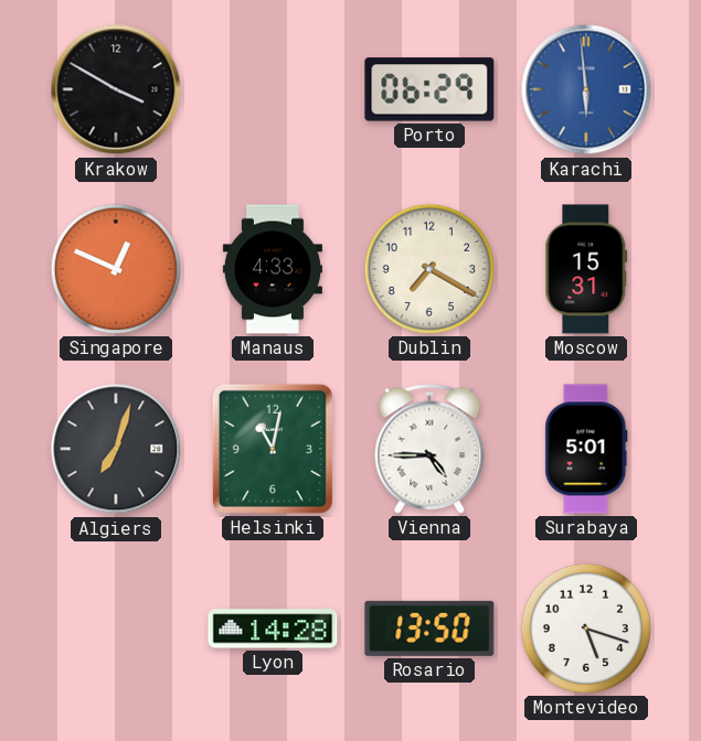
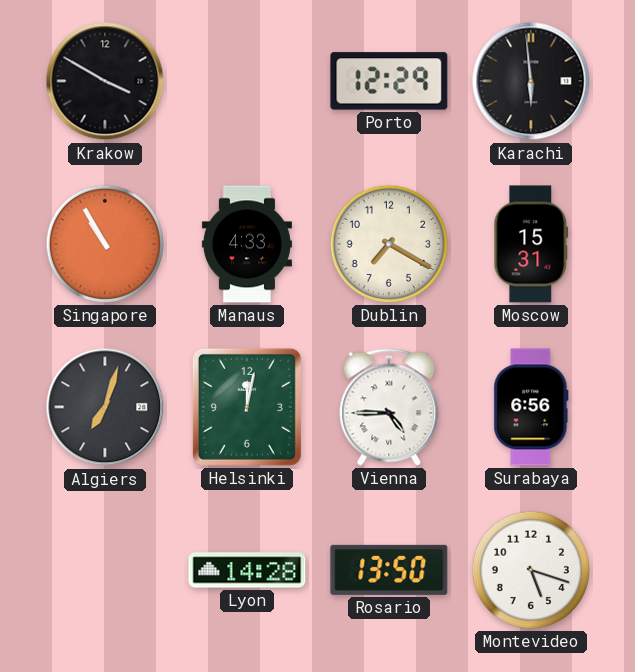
Porto: 06:29 -> 12:29 (389, 81)
Karachi dial: blue -> black (531, 81)
Singapore: 12:49 -> 10:55 (105, 244)
Helsinki: 11:02 -> 12:02 (247, 407)
Surabaya: 5:01 -> 6:56 (531, 407)
